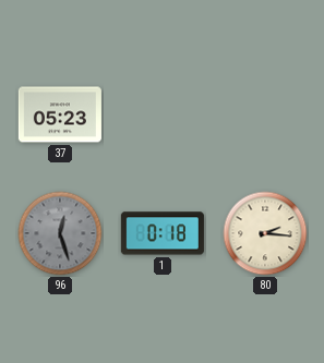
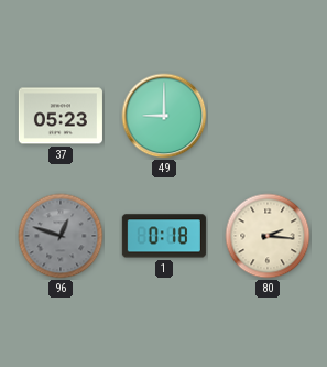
49: none -> 9:00 (164, 116)
96: 12:27 -> 12:48 (61, 236)
